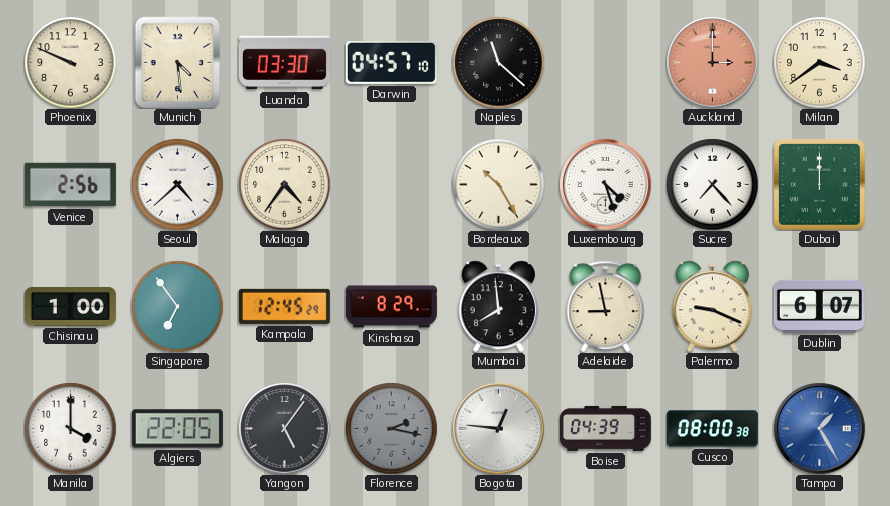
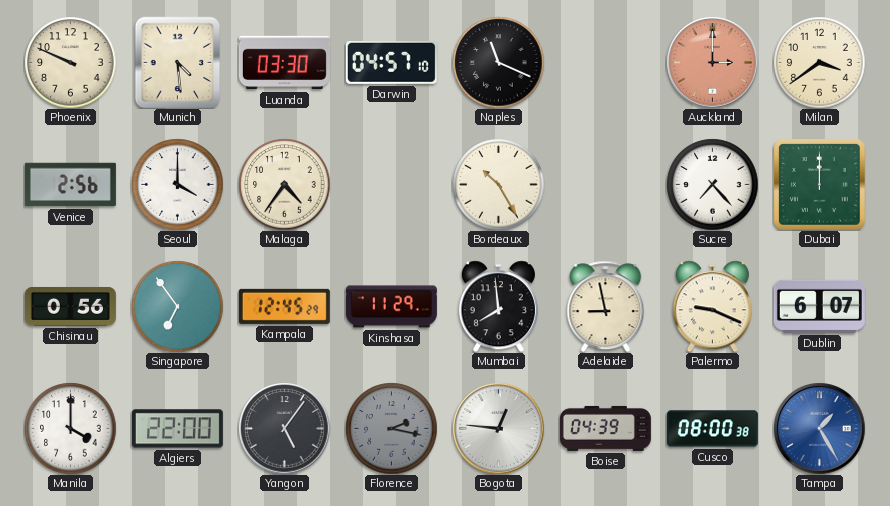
Naples: 11:22 -> 11:19 (498, 62)
Seoul: 4:38 -> 4:00 (177, 184)
Luxembourg: 4:27 -> none (605, 184)
Chisinau: 1:00 -> 0:56 (70, 306)
Kinshasa: 8:29 -> 11:29 (391, 307)
Algiers: 22:05 -> 22:00 (177, 429)
